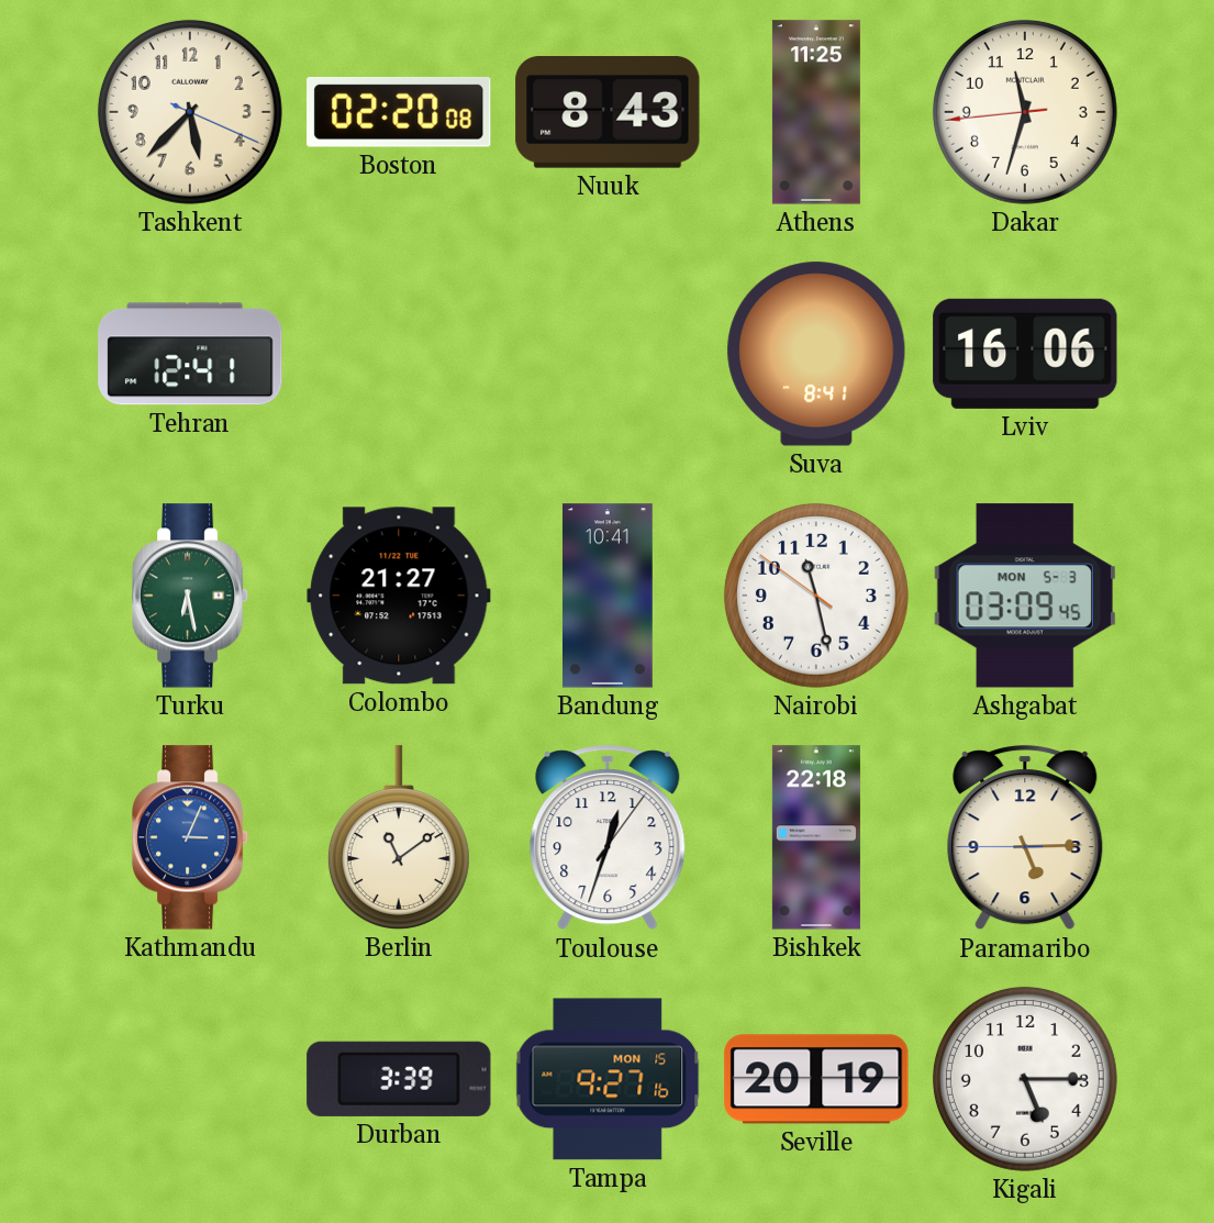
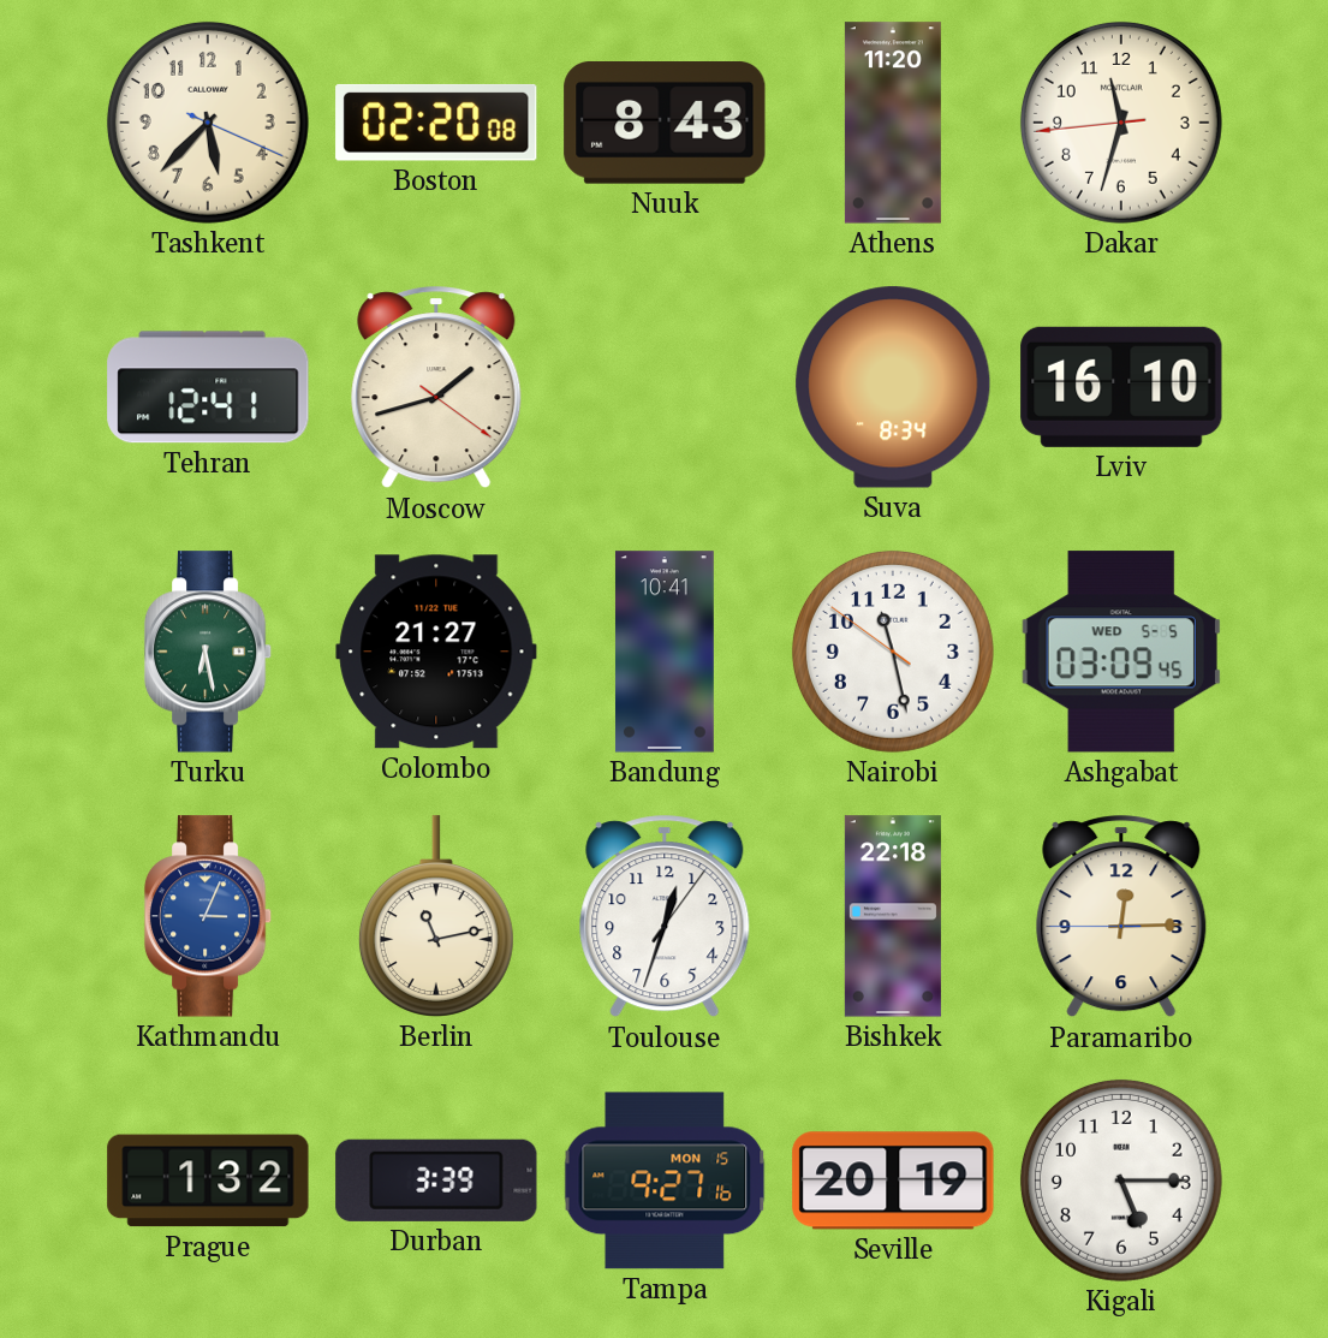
Athens: 11:25 -> 11:20 (893, 123)
Moscow: none -> 1:42 (436, 388)
Suva: 8:41 -> 8:34 (893, 387)
Lviv: 16:06 -> 16:10 (1121, 387)
Ashgabat date: MON 5-3 -> WED 5-5 (1120, 652)
Berlin: 11:09 -> 11:13 (436, 916)
Paramaribo: 5:14 -> 12:14 (1121, 917)
Prague: none -> 1:32 (208, 1181)
